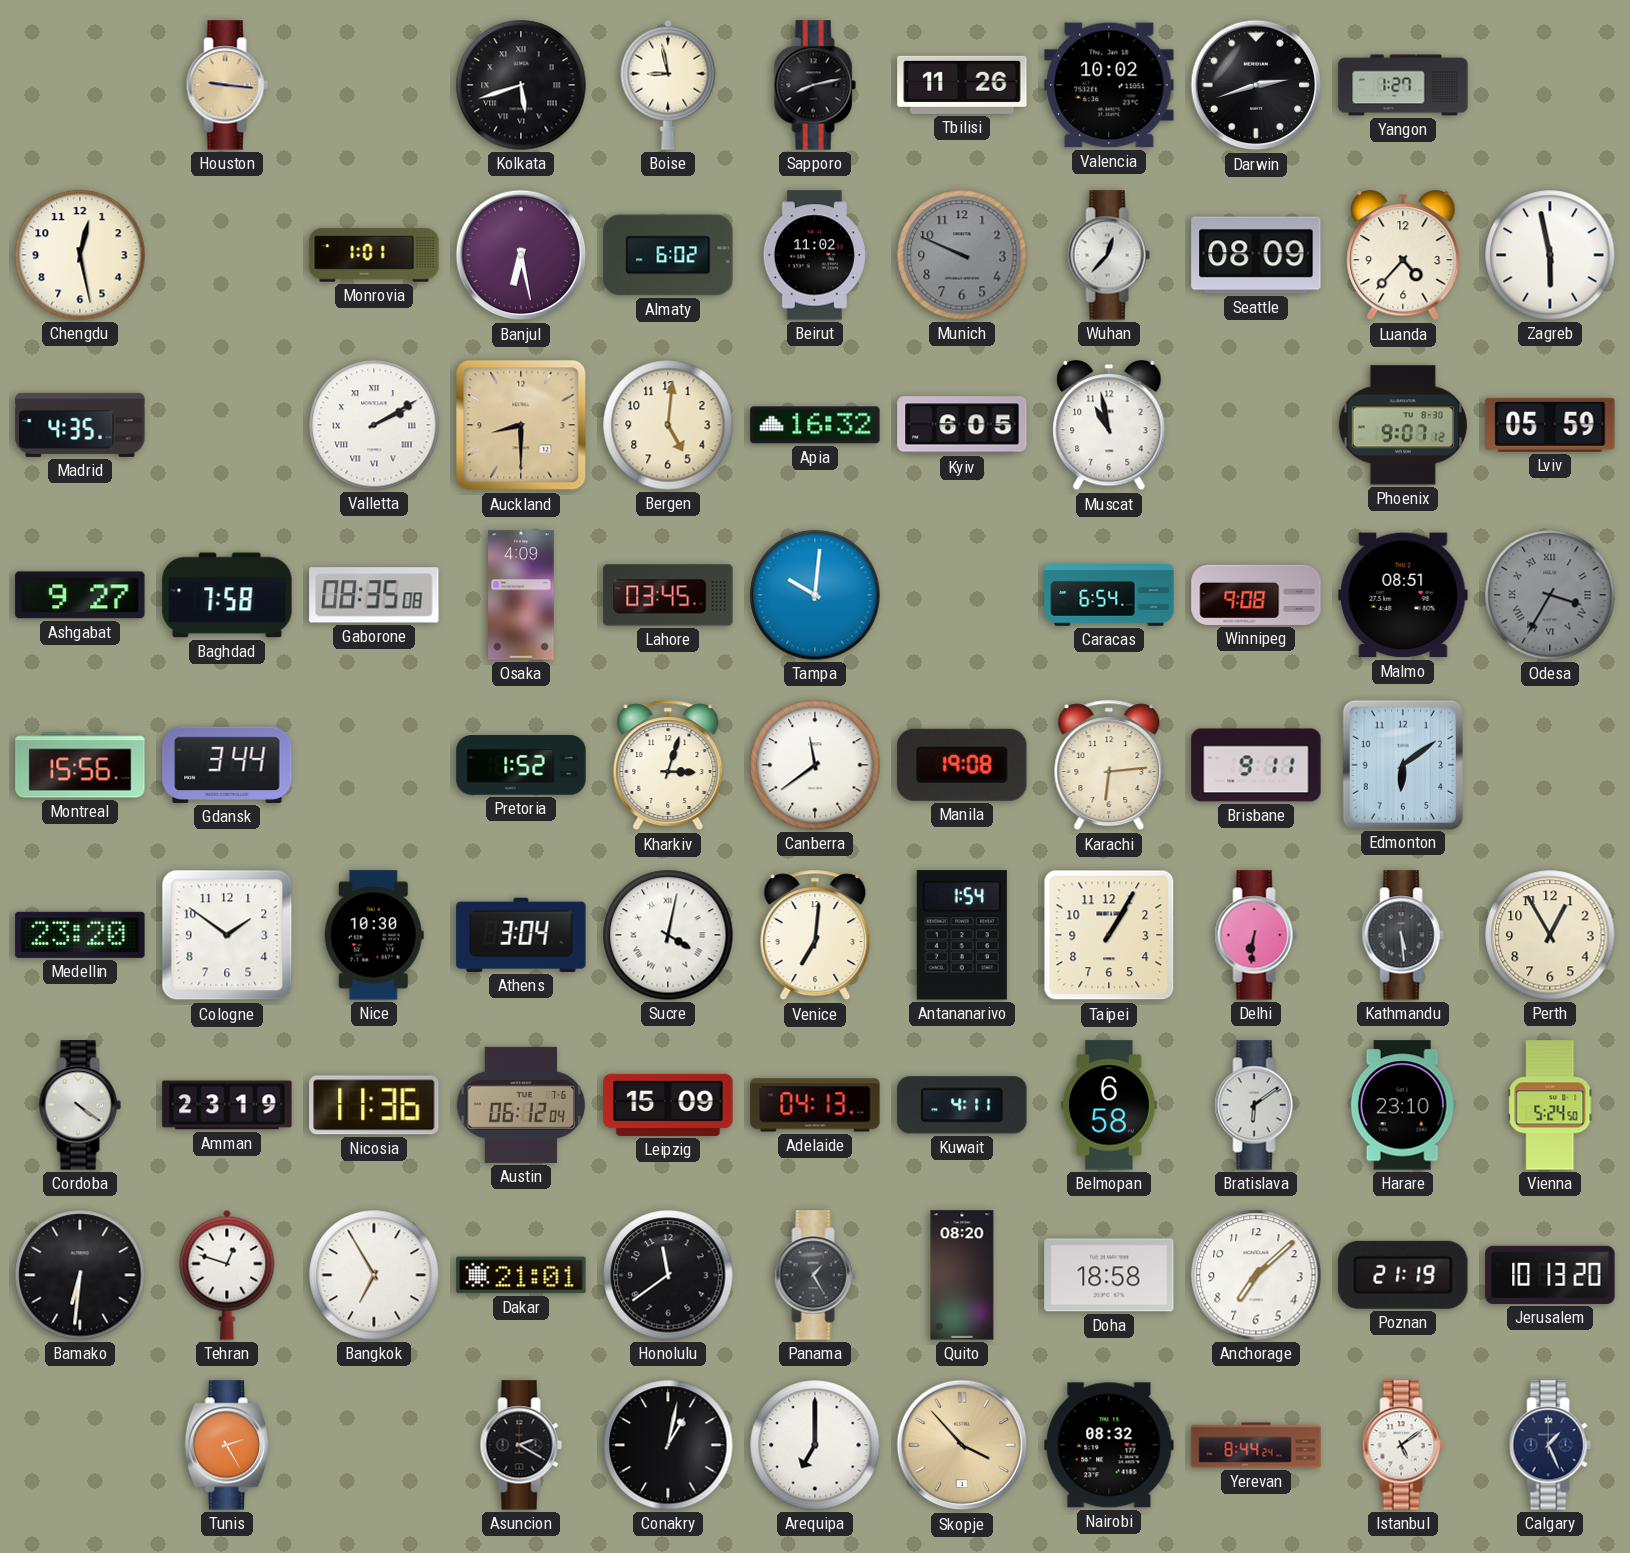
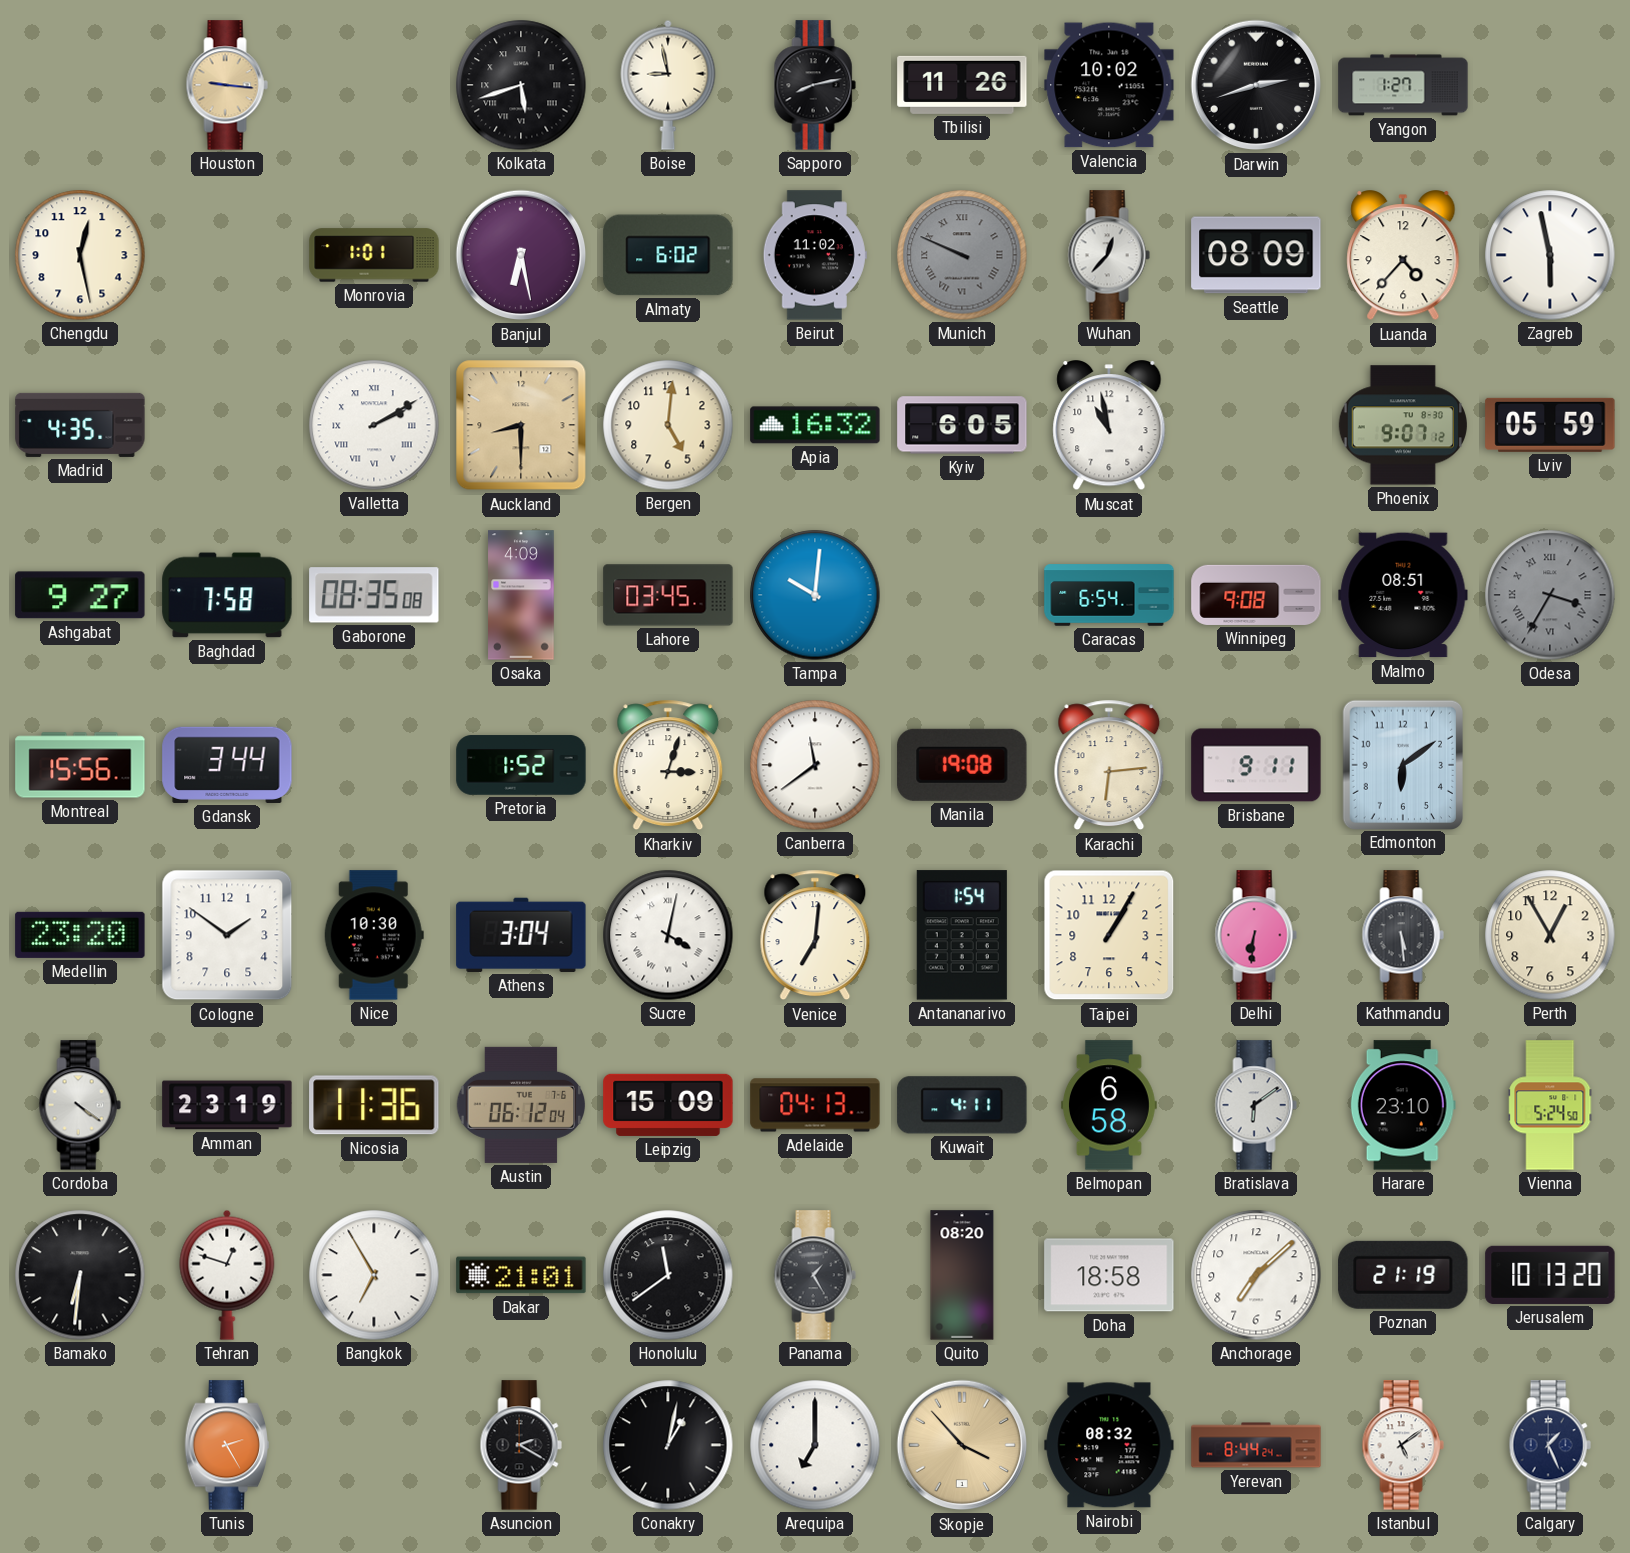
Munich numerals: Arabic -> Roman (962, 255)
